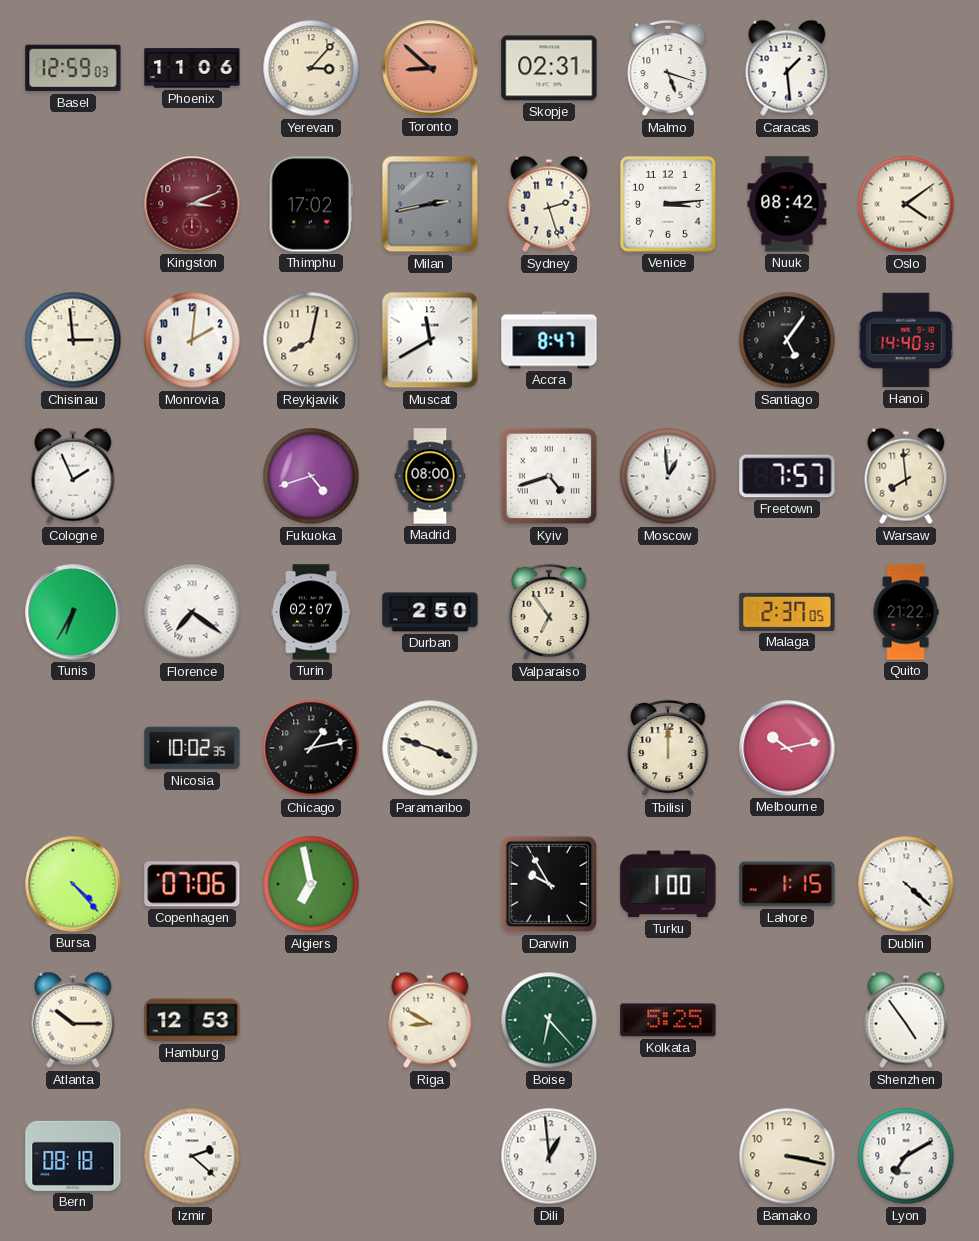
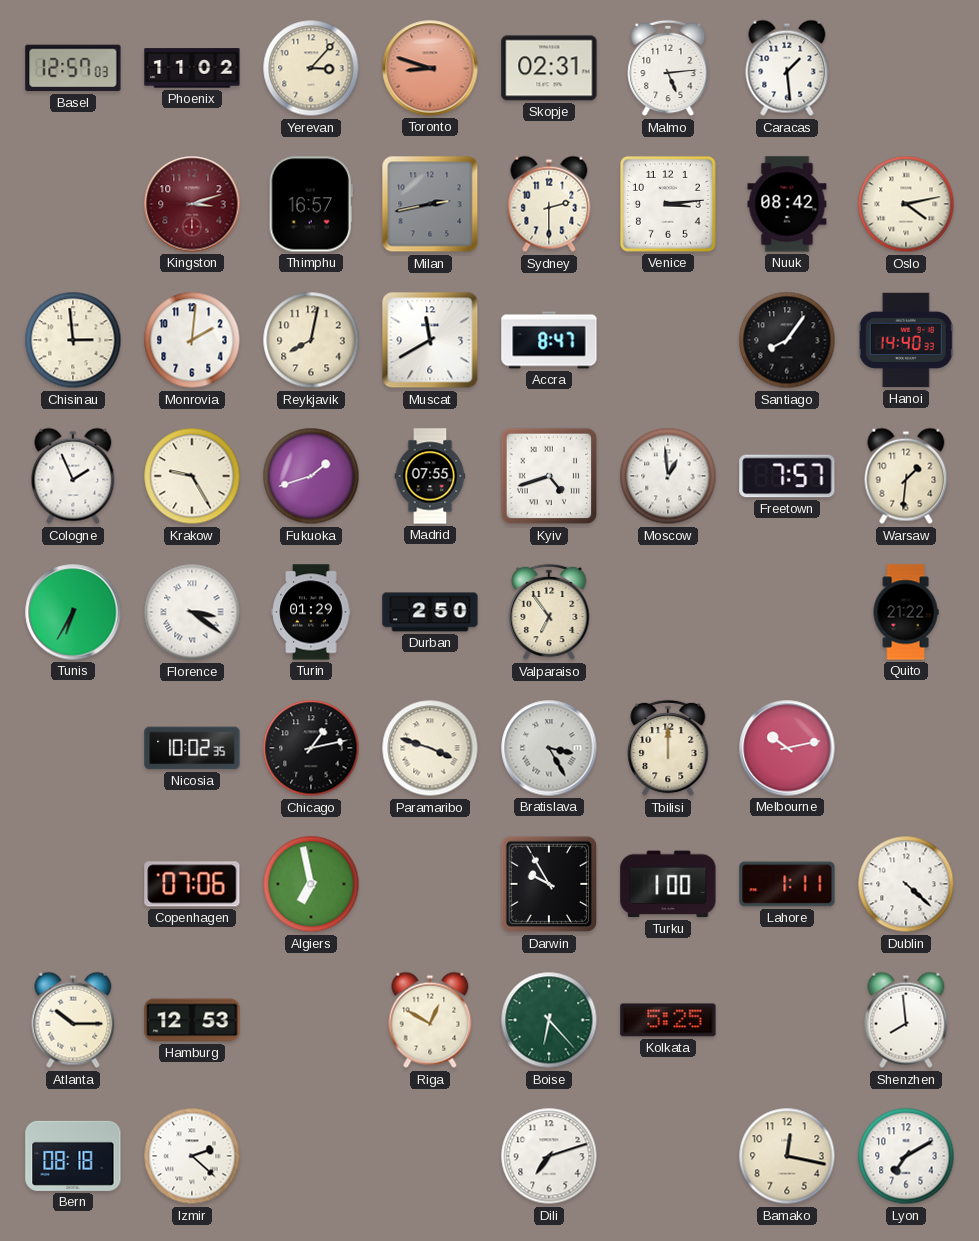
Basel: 12:59 -> 12:57 (73, 68)
Phoenix: 11:06 -> 11:02 (192, 68)
Toronto: 8:52 -> 8:48 (430, 68)
Malmo: 5:18 -> 5:14 (668, 68)
Kingston: 3:11 -> 3:12 (192, 204)
Thimphu: 17:02 -> 16:57 (311, 204)
Sydney: 2:27 -> 2:30 (549, 204)
Oslo: 4:09 -> 4:13 (906, 204)
Santiago: 5:06 -> 8:06 (787, 340)
Krakow: none -> 9:25 (192, 476)
Fukuoka: 4:42 -> 1:42 (311, 476)
Madrid: 08:00 -> 07:55 (430, 476)
Warsaw: 7:59 -> 1:31 (906, 476)
Florence: 7:21 -> 3:21 (192, 612)
Turin: 02:07 -> 01:29 (311, 612)
Malaga: 2:37 -> none (787, 612)
Bratislava: none -> 3:25 (549, 748)
Bursa: 4:23 -> none (73, 884)
Lahore: 1:15 -> 1:11 (787, 884)
Riga: 8:50 -> 12:50 (430, 1020)
Shenzhen: 4:54 -> 7:59 (906, 1020)
Dili: 12:59 -> 7:12 (549, 1156)
Bamako: 3:17 -> 12:17 (787, 1156)
